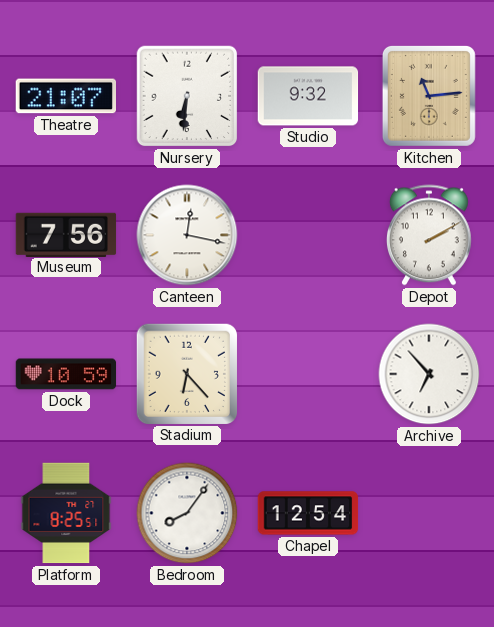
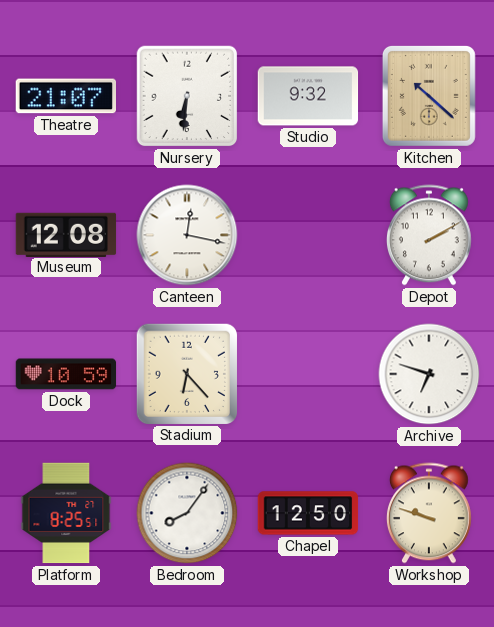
Kitchen: 11:14 -> 10:22 (429, 96)
Museum: 7:56 -> 12:08 (66, 234)
Archive: 6:53 -> 6:48 (429, 374)
Chapel: 12:54 -> 12:50 (308, 513)
Workshop: none -> 9:48 (429, 513)
